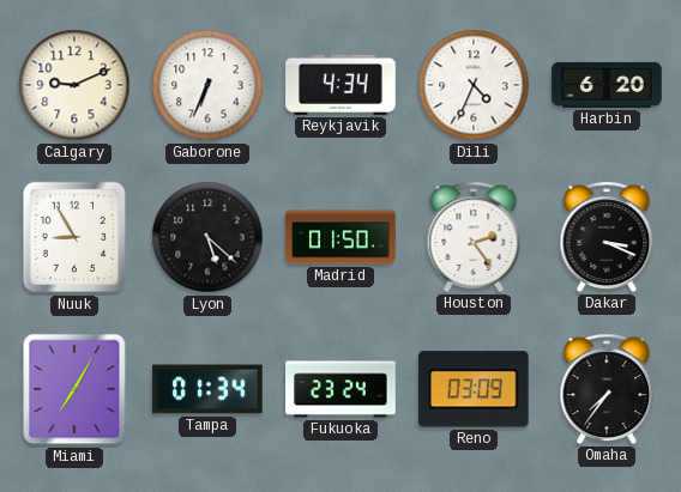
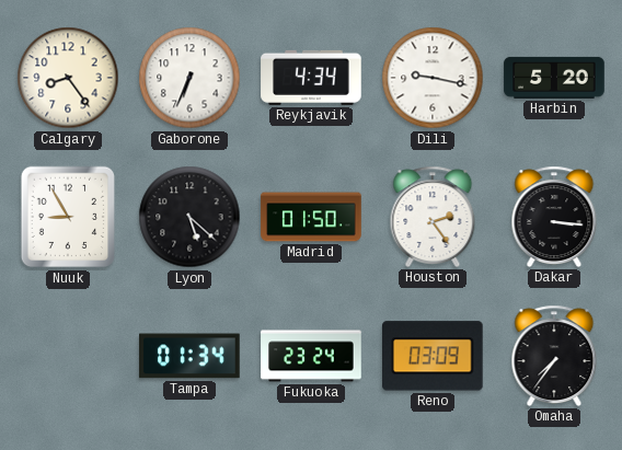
Calgary: 9:11 -> 8:24 (68, 78)
Dili: 4:34 -> 9:17 (433, 78)
Harbin: 6:20 -> 5:20 (554, 78)
Dakar: 3:19 -> 3:16 (554, 217)
Miami: 7:05 -> none (74, 389)
